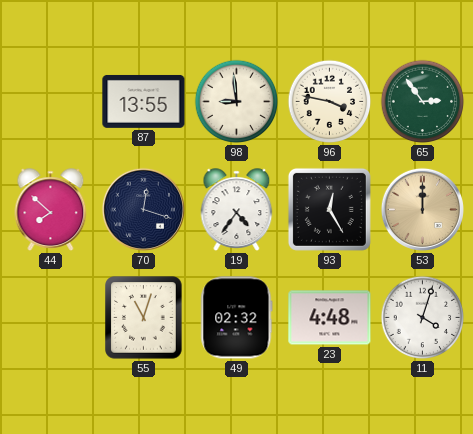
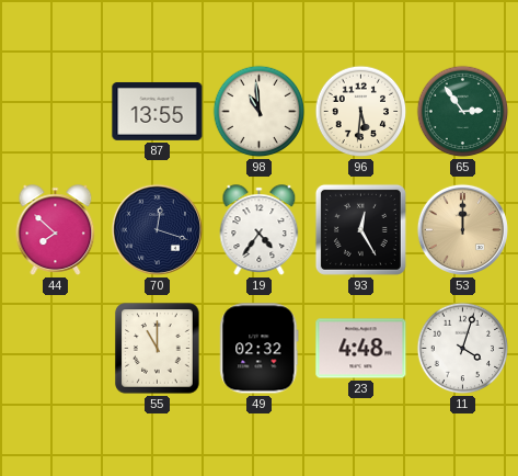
98: 8:59 -> 10:59 (260, 112)
96: 3:47 -> 5:31 (361, 112)
55: 11:03 -> 11:00 (158, 349)
